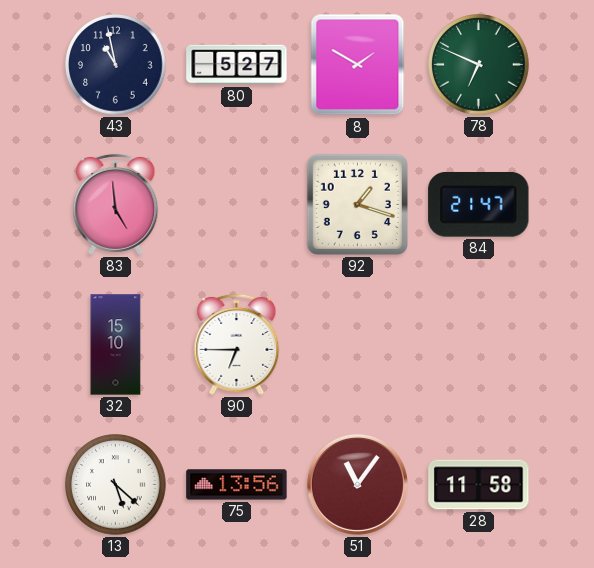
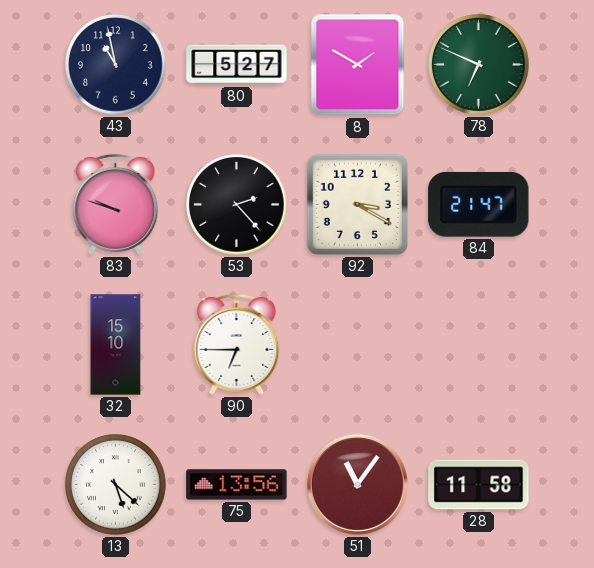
83: 4:59 -> 9:48 (116, 204)
53: none -> 2:23 (237, 205)
92: 1:18 -> 3:20 (357, 204)
